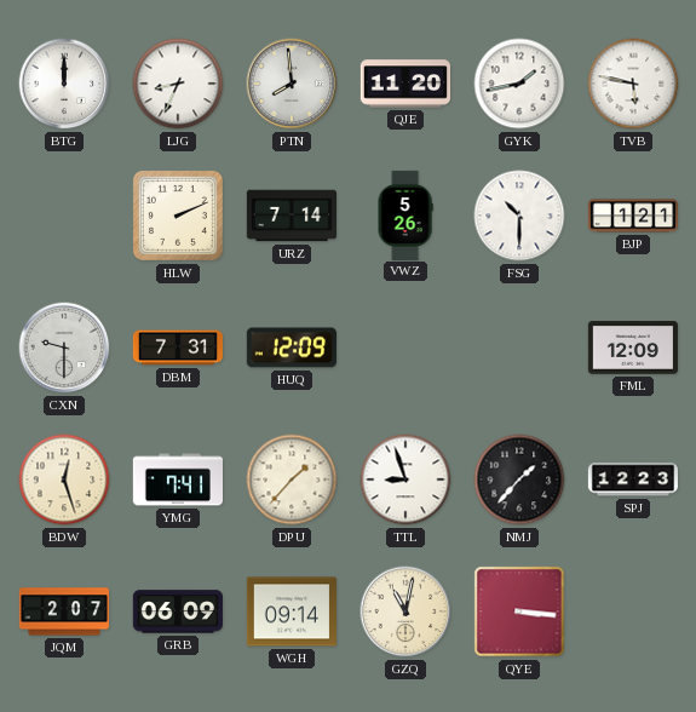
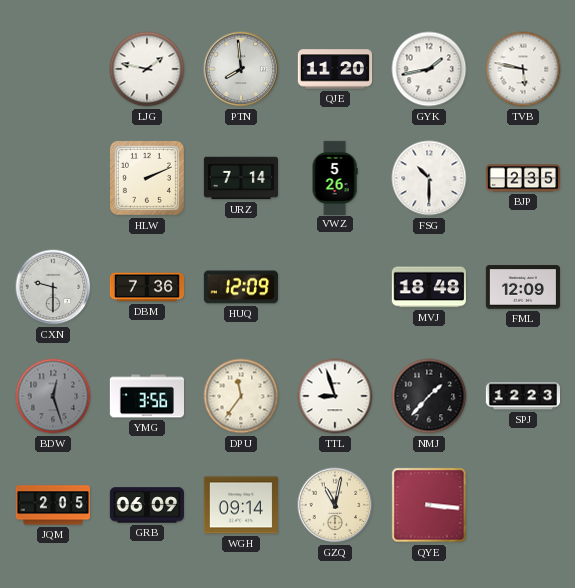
BTG: 12:00 -> none (64, 84)
LJG: 8:34 -> 1:47 (147, 69)
BJP: 1:21 -> 2:35 (522, 178)
DBM: 7:31 -> 7:36 (146, 287)
MVJ: none -> 18:48 (429, 287)
BDW dial: cream -> grey (53, 396)
YMG: 7:41 -> 3:56 (146, 396)
DPU: 1:37 -> 11:36 (241, 396)
JQM: 2:07 -> 2:05 (52, 505)
